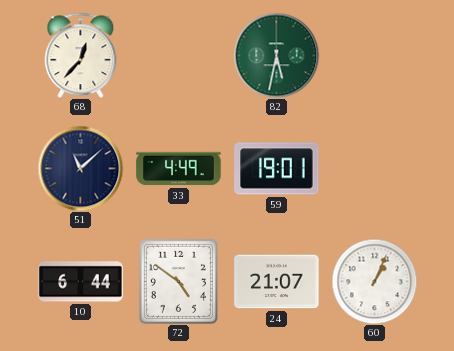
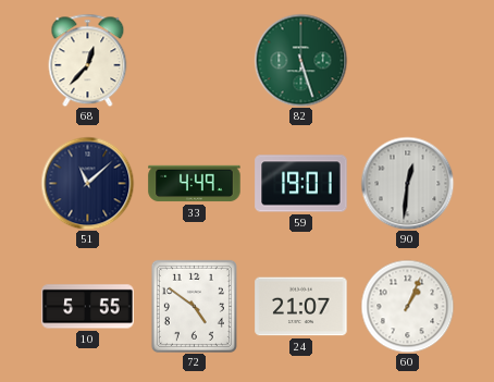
82: 5:32 -> 5:27 (300, 60)
90: none -> 12:31 (407, 183)
10: 6:44 -> 5:55 (88, 307)
